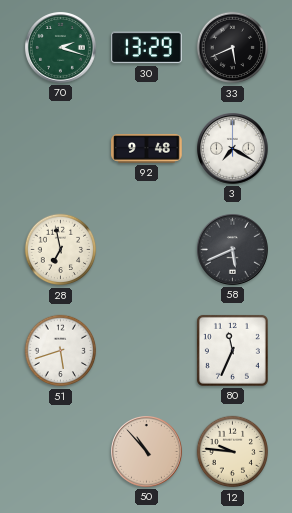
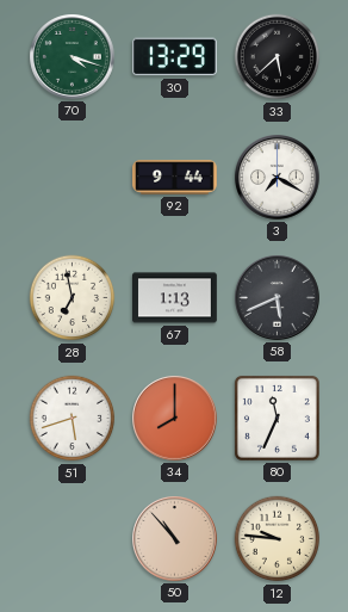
70: 2:18 -> 4:18 (73, 57)
33: 5:41 -> 5:38 (278, 57)
92: 9:48 -> 9:44 (175, 178)
67: none -> 1:13 (175, 298)
34: none -> 8:00 (175, 419)
